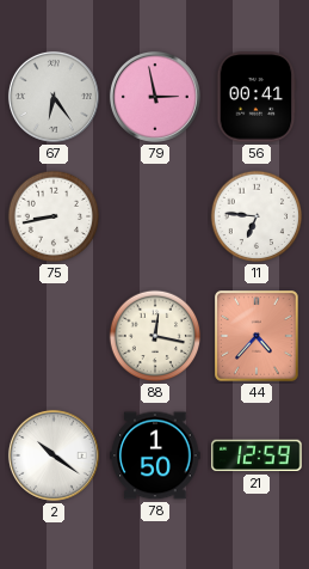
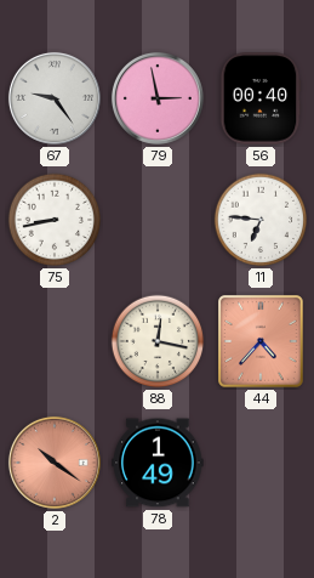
67: 6:24 -> 9:24 (55, 98)
56: 00:41 -> 00:40 (261, 98)
2 dial: white -> salmon (55, 463)
78: 1:50 -> 1:49 (158, 463)
21: 12:59 -> none (257, 455)
